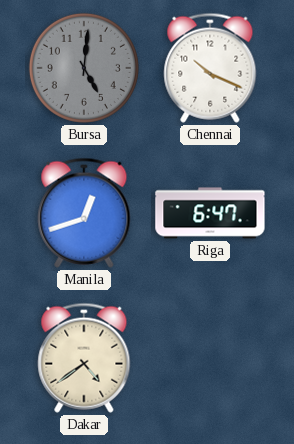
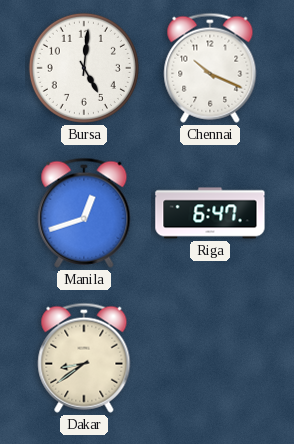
Bursa dial: grey -> white (84, 68)
Dakar: 4:39 -> 8:39 (84, 358)
